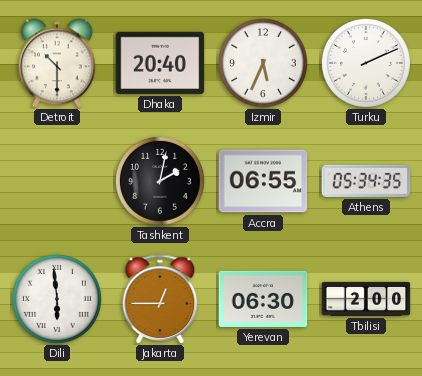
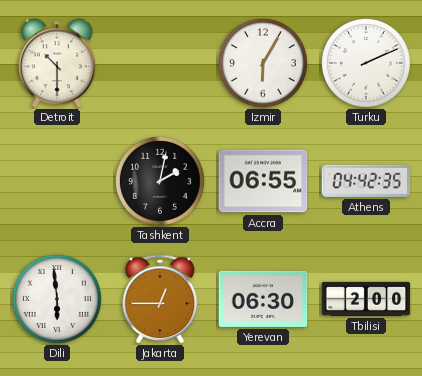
Dhaka: 20:40 -> none (160, 63)
Izmir: 5:34 -> 6:05 (263, 63)
Athens: 05:34 -> 04:42 (366, 181)
